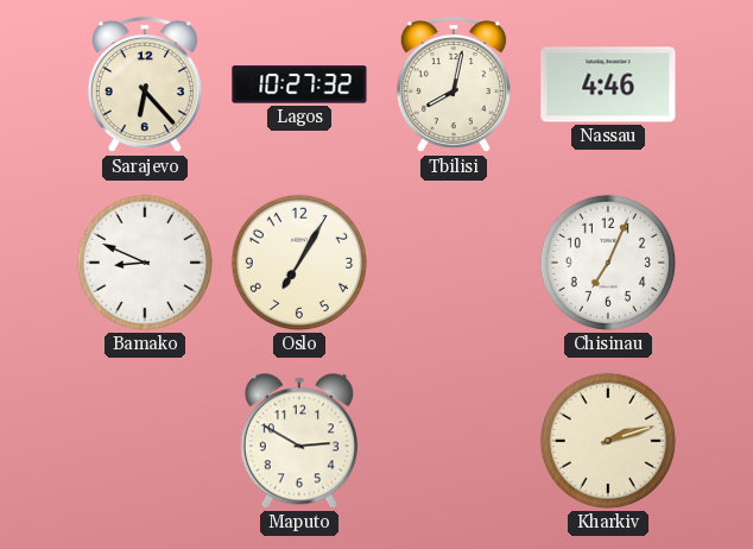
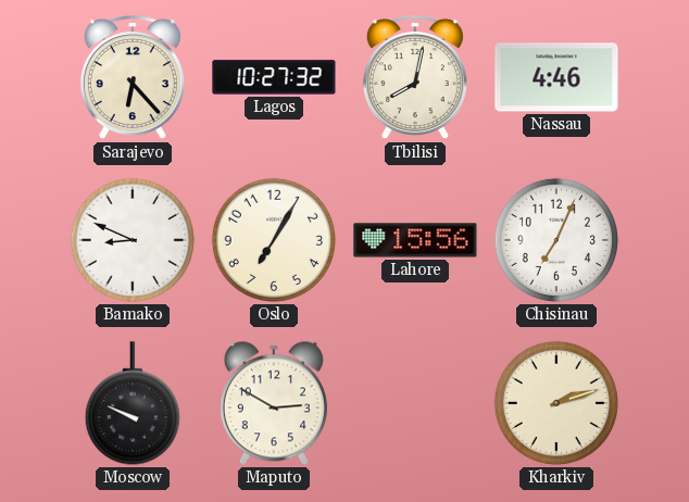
Lahore: none -> 15:56 (415, 240)
Moscow: none -> 9:49 (133, 403)
